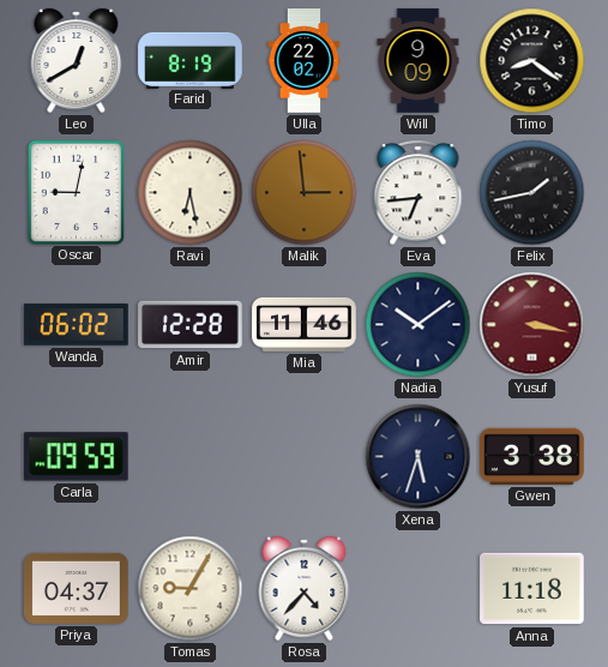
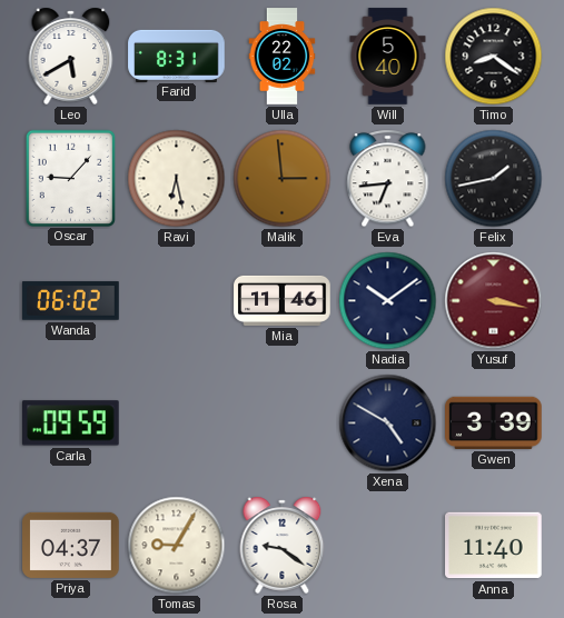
Leo: 12:40 -> 5:40 (71, 56)
Farid: 8:19 -> 8:31 (177, 56)
Will: 9:09 -> 5:40 (388, 57)
Oscar: 9:02 -> 9:07 (70, 178)
Amir: 12:28 -> none (191, 325)
Xena: 5:33 -> 4:50 (388, 423)
Gwen: 3:38 -> 3:39 (494, 422)
Rosa: 4:37 -> 9:21 (283, 545)
Anna: 11:18 -> 11:40 (494, 546)
